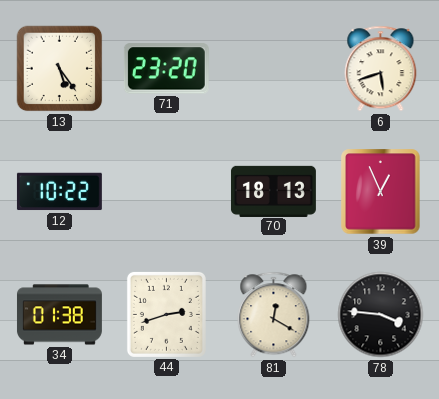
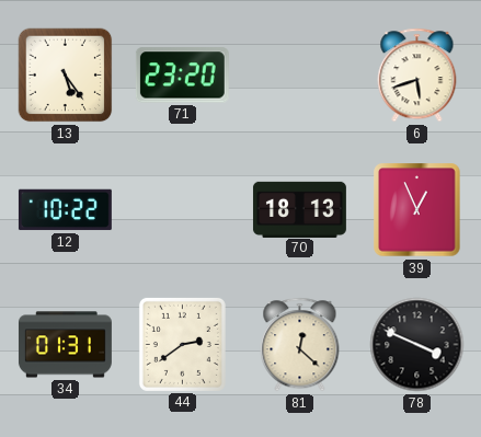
34: 01:38 -> 01:31 (65, 345)
44: 2:42 -> 2:39 (182, 344)
81: 12:20 -> 12:22 (300, 345)
78: 3:46 -> 3:49 (417, 345)
